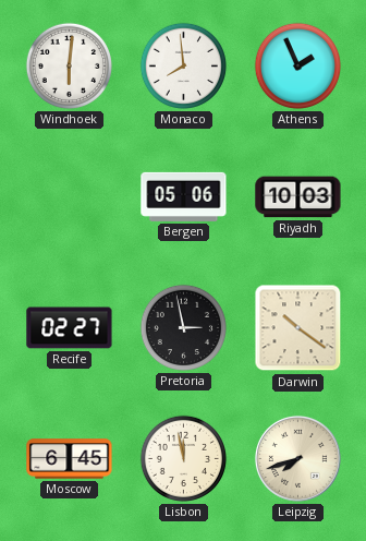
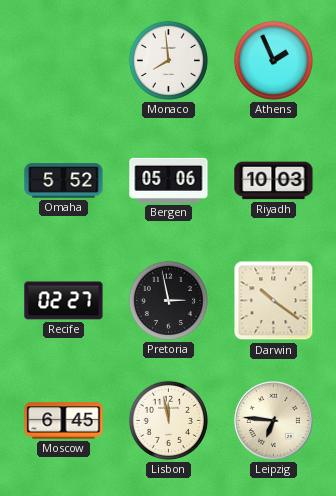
Windhoek: 6:01 -> none (69, 65)
Omaha: none -> 5:52 (64, 181)
Leipzig: 7:42 -> 6:46 (273, 420)
